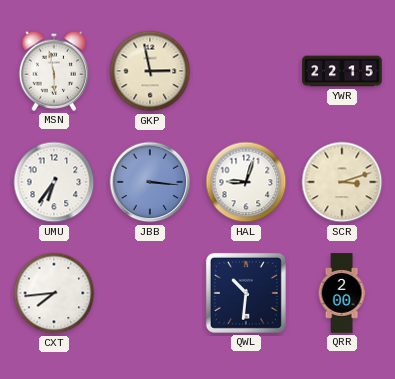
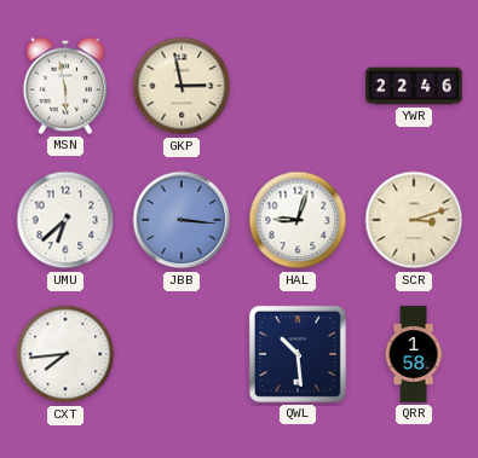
YWR: 22:15 -> 22:46 (414, 86)
UMU: 6:36 -> 6:38 (65, 220)
QWL: 10:31 -> 10:29 (298, 354)
QRR: 2:00 -> 1:58 (414, 354)
